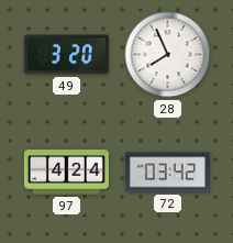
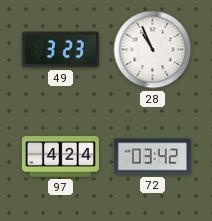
49: 3:20 -> 3:23 (60, 50)
28: 7:56 -> 10:56 (153, 50)
